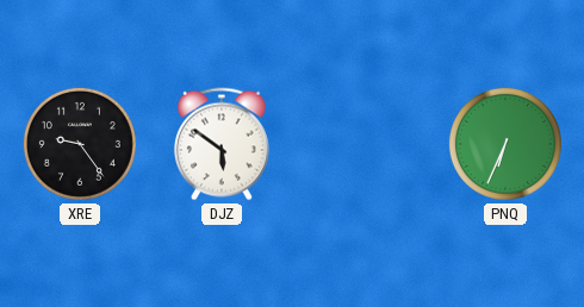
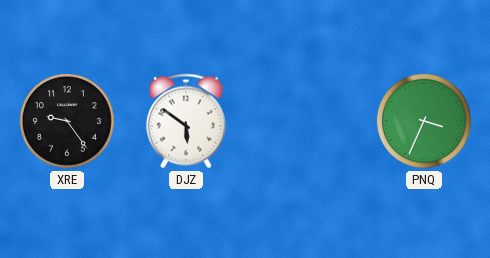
PNQ: 6:34 -> 3:34 (424, 121)
